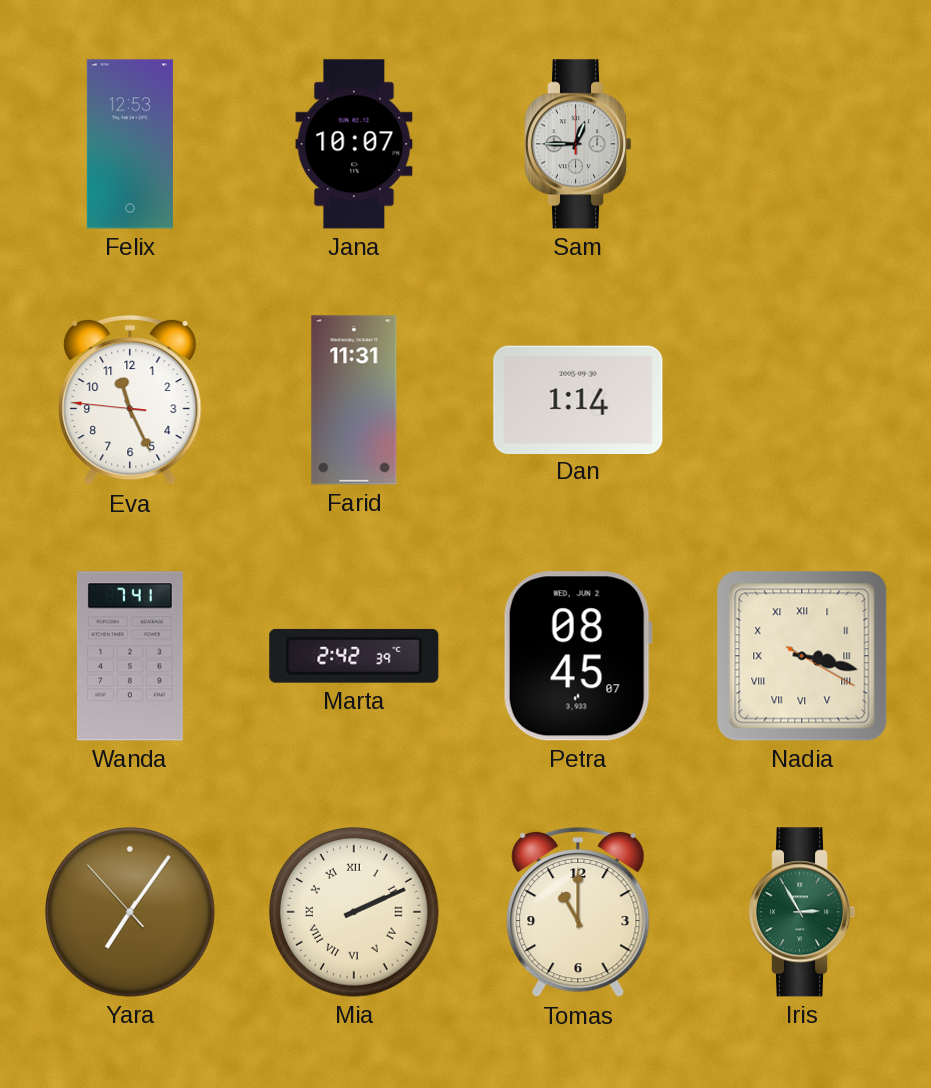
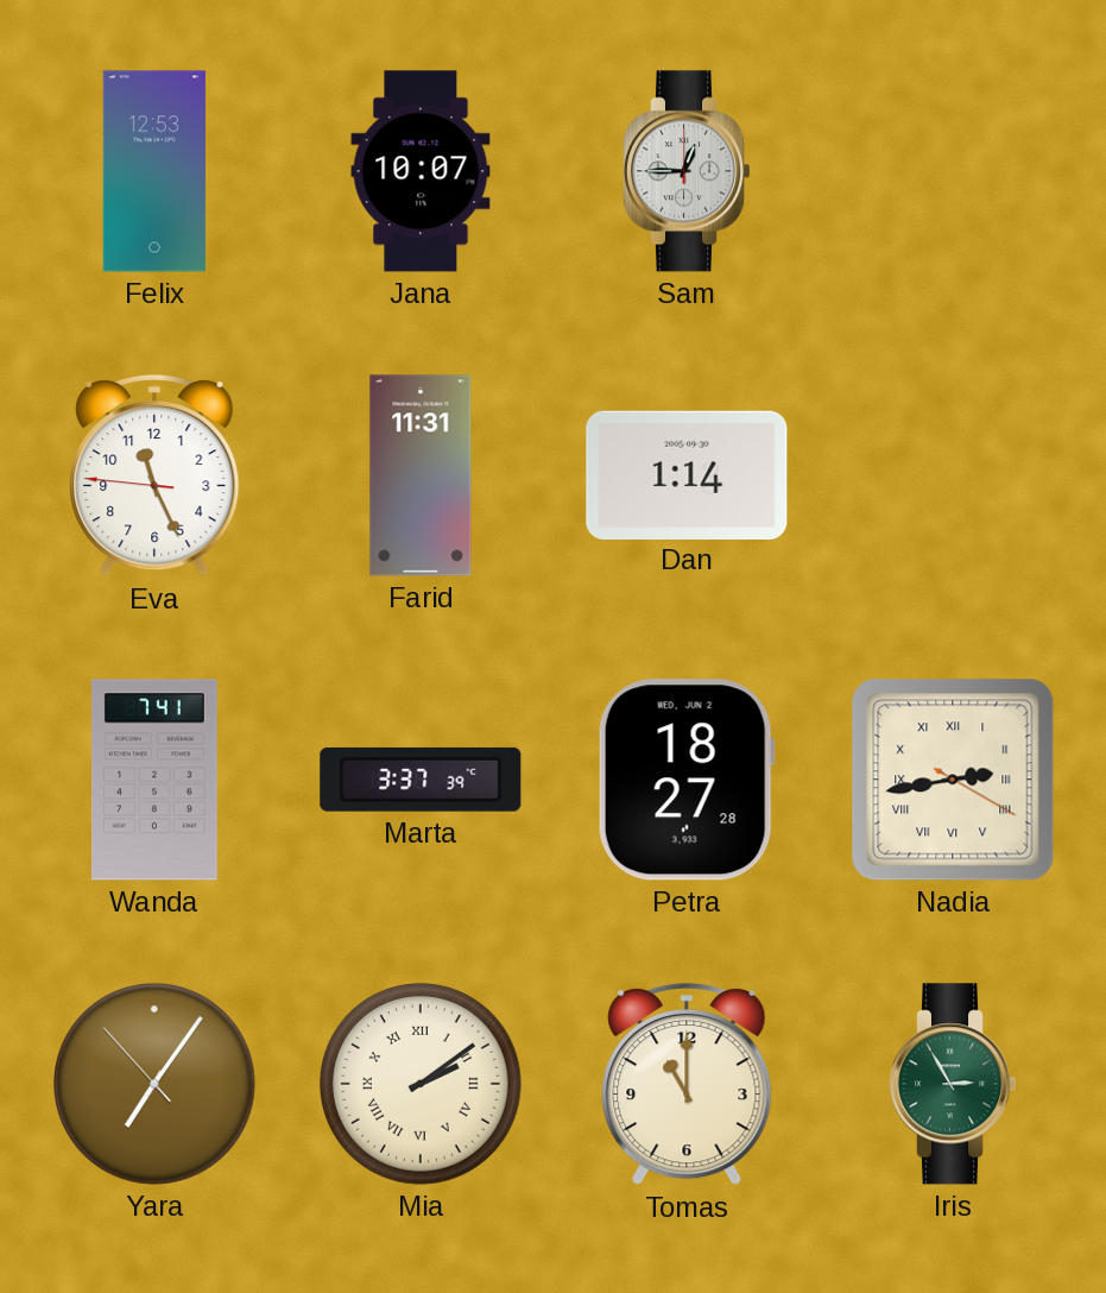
Marta: 2:42 -> 3:37 (421, 780)
Petra: 08:45 -> 18:27 (687, 780)
Nadia: 3:17 -> 2:43 (953, 780)
Mia: 2:11 -> 2:09 (422, 1085)
